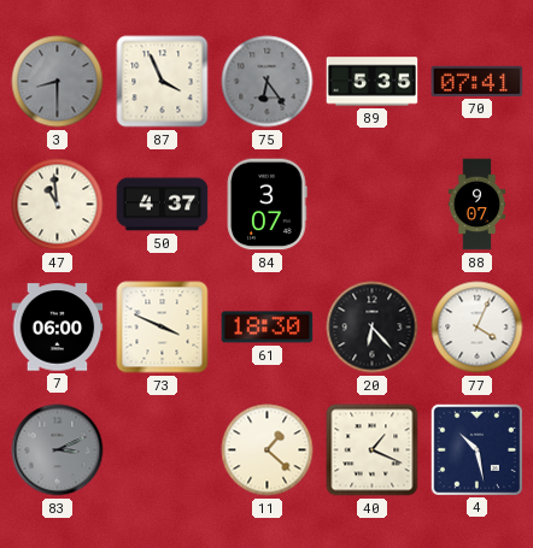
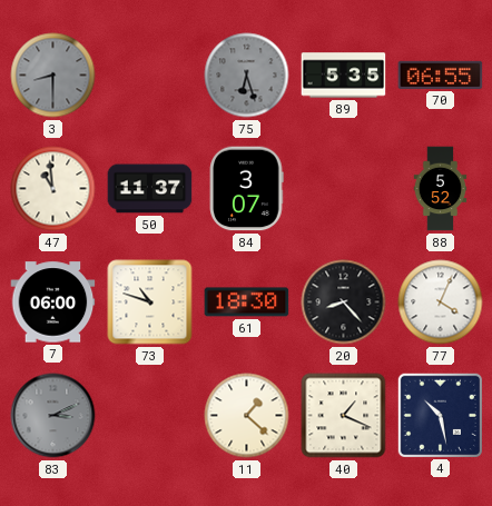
87: 3:56 -> none (163, 82)
75: 6:24 -> 6:27 (247, 76)
70: 07:41 -> 06:55 (441, 75)
50: 4:37 -> 11:37 (150, 189)
88: 9:07 -> 5:52 (441, 189)
73: 3:49 -> 10:48 (150, 302)
20: 6:23 -> 8:23 (344, 302)
